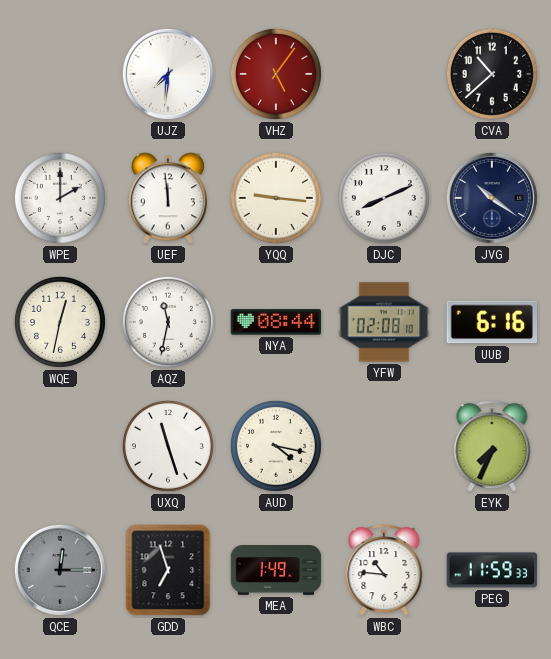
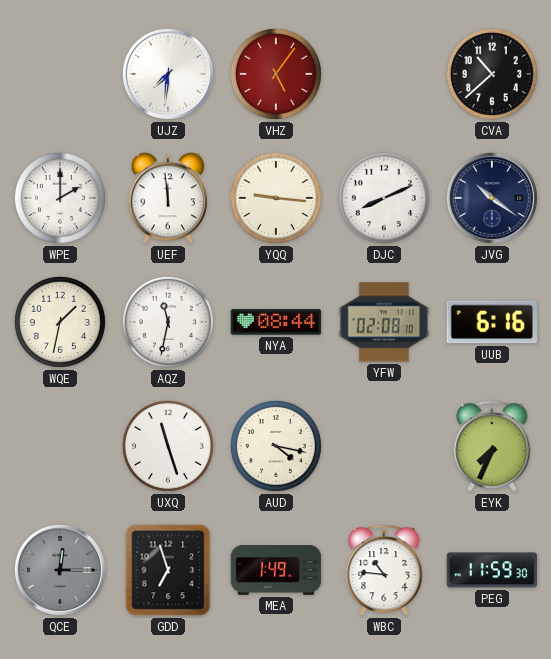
WQE: 12:32 -> 1:32 (60, 322)
PEG: 11:59:33 -> 11:59:30 (492, 570)
